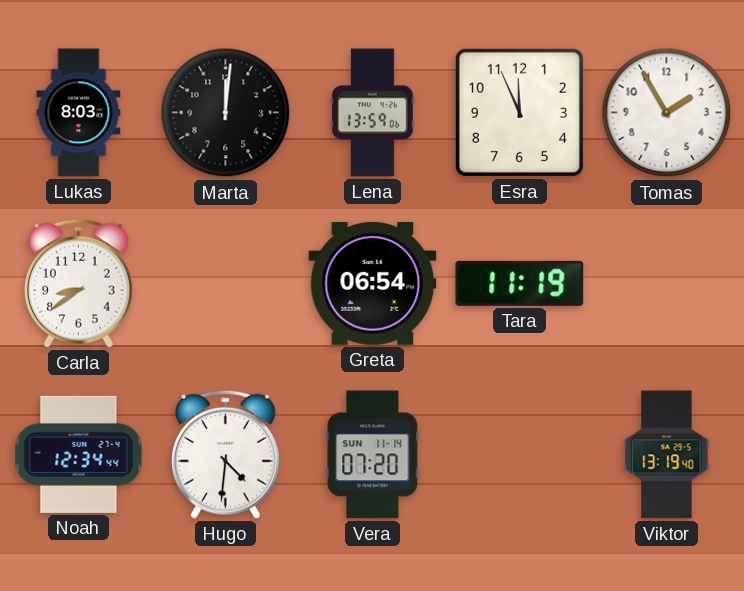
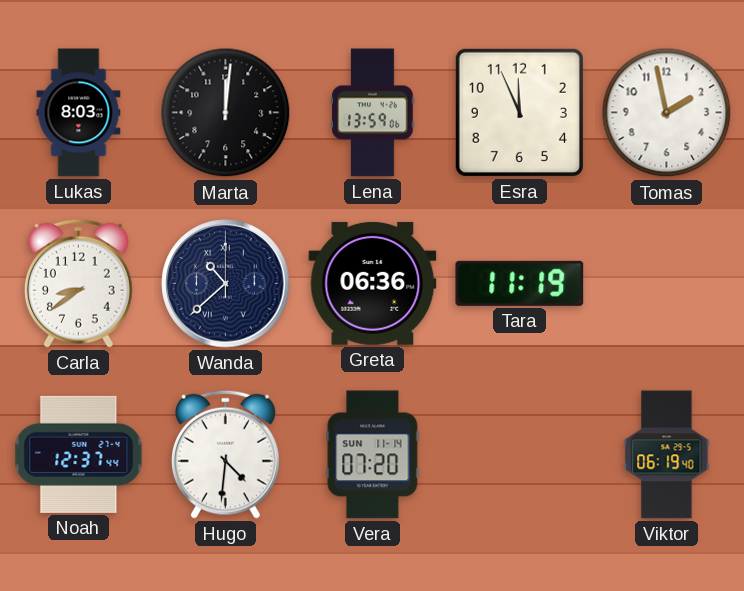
Tomas: 1:55 -> 1:58 (667, 113)
Wanda: none -> 10:38 (226, 284)
Greta: 06:54 -> 06:36 (373, 283)
Noah: 12:34 -> 12:37 (79, 454)
Viktor: 13:19 -> 06:19 (667, 455)
